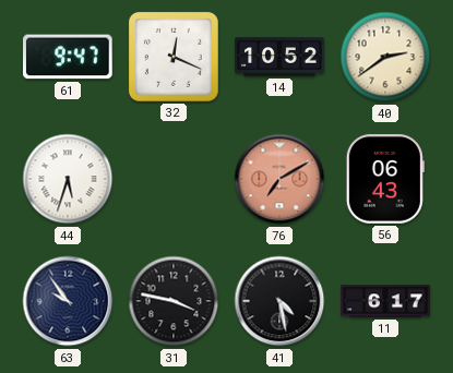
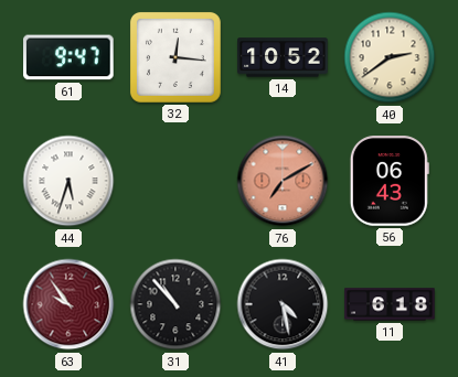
32: 12:19 -> 12:16 (175, 57)
63 dial: navy -> burgundy (68, 304)
31: 3:47 -> 10:53 (175, 304)
11: 6:17 -> 6:18 (390, 304)
